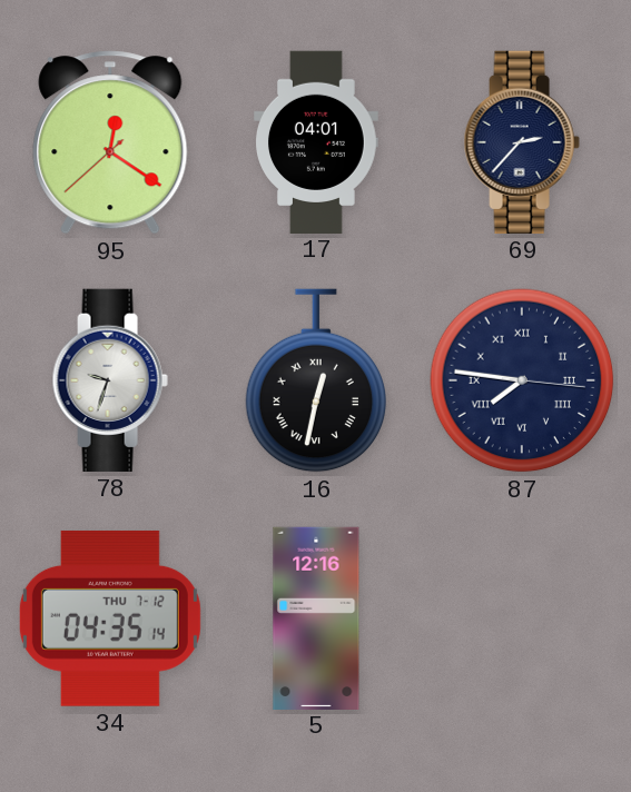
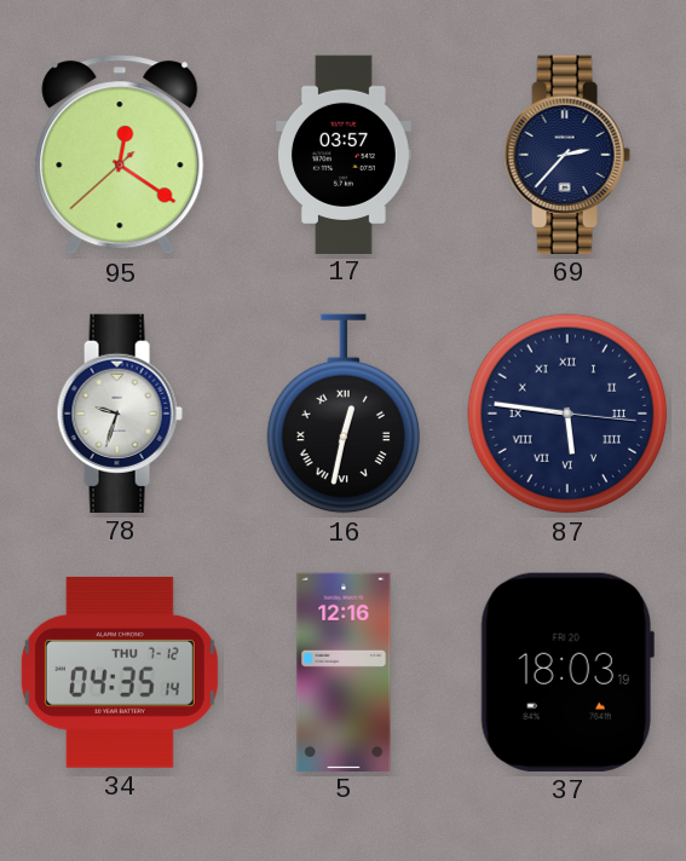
17: 04:01 -> 03:57 (345, 154)
87: 7:46 -> 5:46 (567, 414)
37: none -> 18:03 (567, 672)
